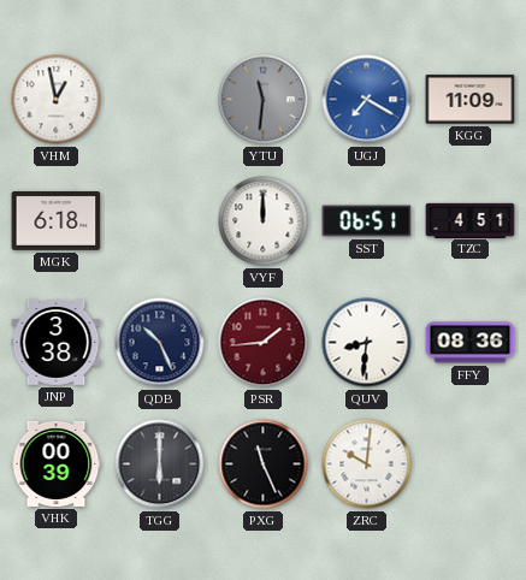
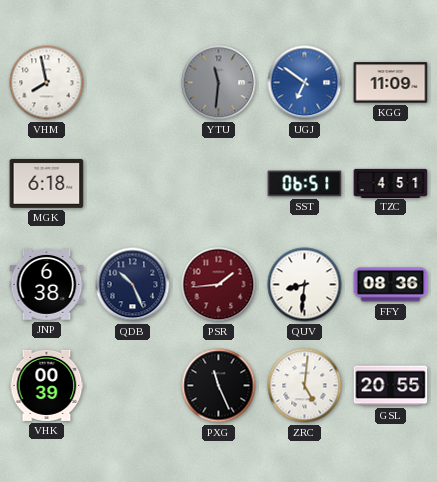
VHM: 12:58 -> 7:58 (47, 83)
UGJ: 7:20 -> 6:51 (305, 83)
VYF: 12:00 -> none (264, 221)
JNP: 3:38 -> 6:38 (47, 285)
TGG: 6:00 -> none (160, 464)
ZRC: 10:01 -> 5:01 (305, 386)
GSL: none -> 20:55 (391, 386)
